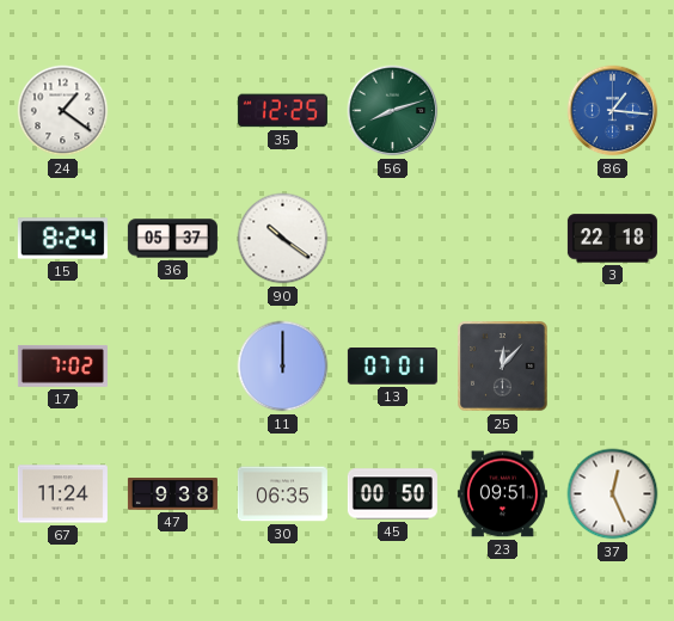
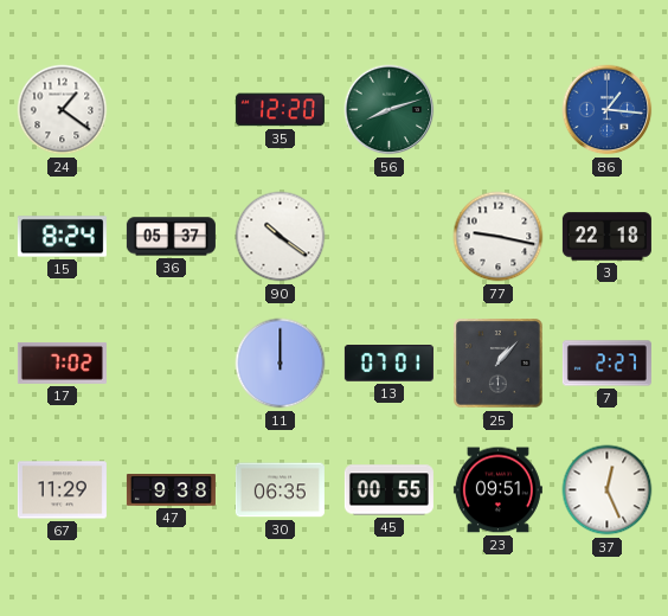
35: 12:25 -> 12:20 (280, 110)
77: none -> 9:17 (499, 237)
25: 12:07 -> 1:07 (499, 364)
7: none -> 2:27 (606, 364)
67: 11:24 -> 11:29 (62, 490)
45: 00:50 -> 00:55 (388, 490)
